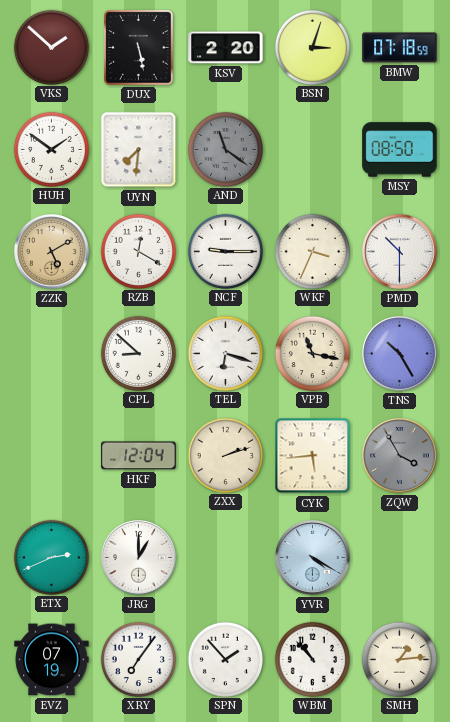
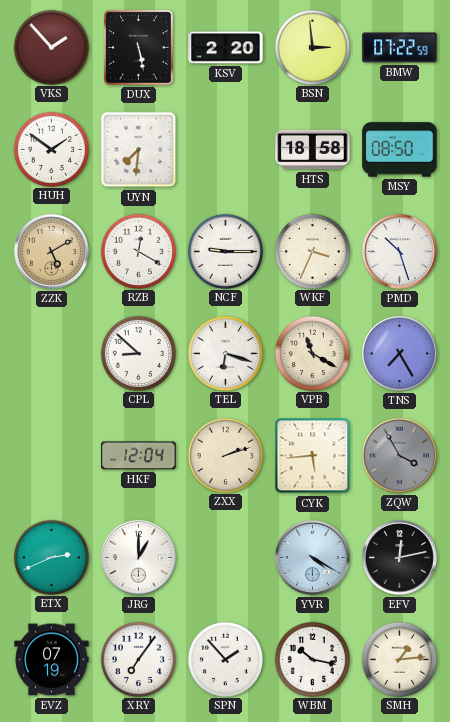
VKS: 1:52 -> 1:53 (51, 47)
BSN: 3:03 -> 2:59 (312, 47)
BMW: 07:18 -> 07:22 (400, 48)
AND: 11:21 -> none (225, 149)
HTS: none -> 18:58 (313, 150)
PMD: 10:30 -> 10:27 (400, 252)
VPB: 11:17 -> 11:20 (312, 353)
TNS: 10:25 -> 7:25 (400, 354)
EFV: none -> 12:13 (400, 558)
WBM: 10:53 -> 10:17 (312, 659)
